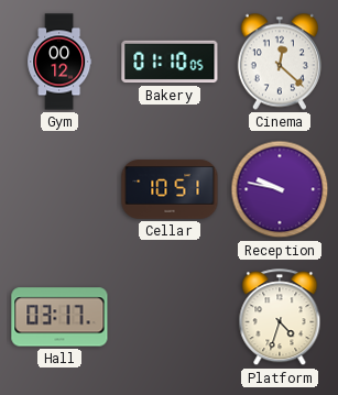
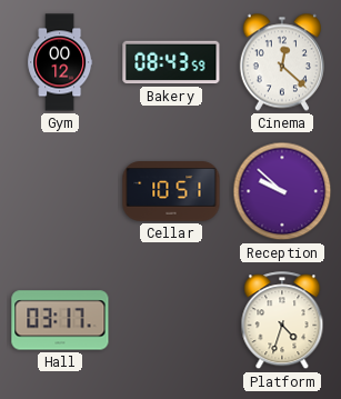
Bakery: 01:10 -> 08:43 (171, 62)
Reception: 9:47 -> 9:52 (282, 191)
